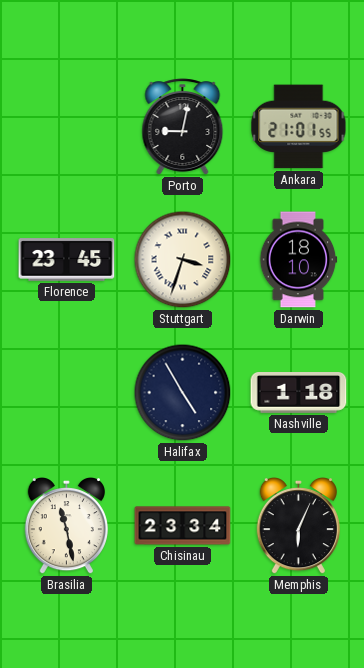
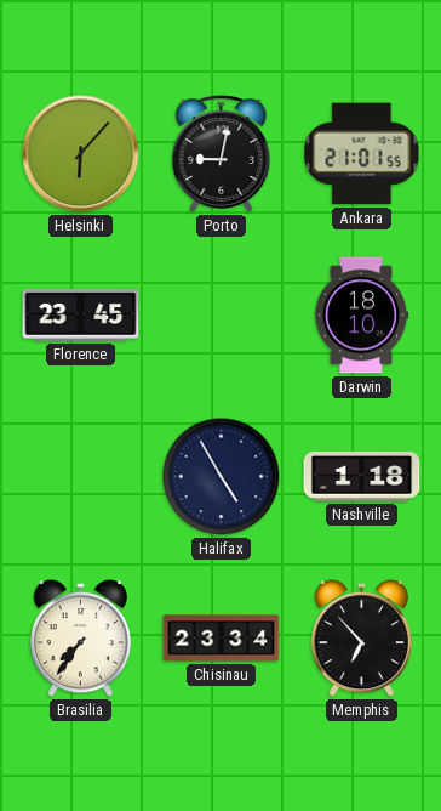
Helsinki: none -> 6:07 (81, 154)
Stuttgart: 3:33 -> none (183, 260)
Brasilia: 11:28 -> 7:36 (80, 640)
Memphis: 6:04 -> 6:53 (361, 640)
